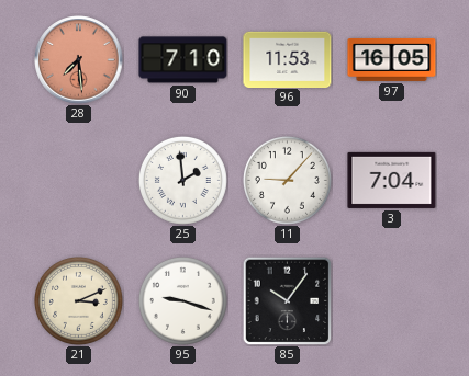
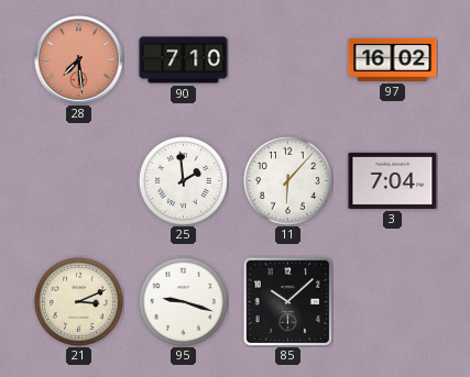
96: 11:53 -> none (288, 59)
97: 16:05 -> 16:02 (393, 59)
11: 9:07 -> 6:07 (287, 180)
85: 10:06 -> 10:08 (287, 301)
